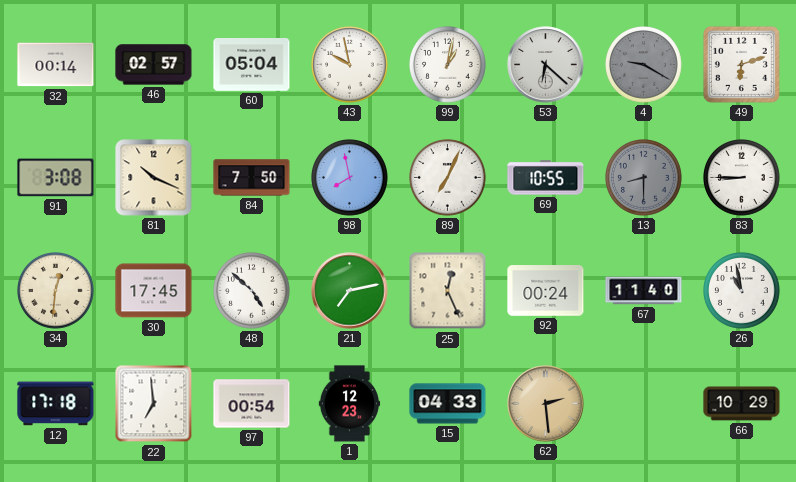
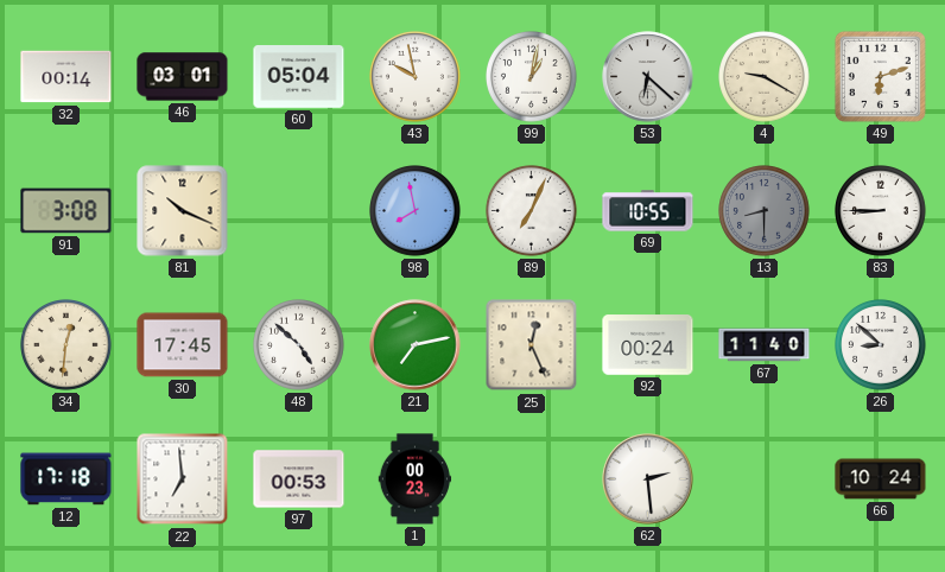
46: 02:57 -> 03:01 (183, 77)
4 dial: grey -> cream (765, 77)
84: 7:50 -> none (252, 178)
26: 10:58 -> 8:52 (881, 345)
97: 00:54 -> 00:53 (299, 479)
1: 12:23 -> 00:23 (416, 479)
15: 04:33 -> none (448, 404)
62 dial: champagne -> white (648, 479)
66: 10:29 -> 10:24 (881, 479)
